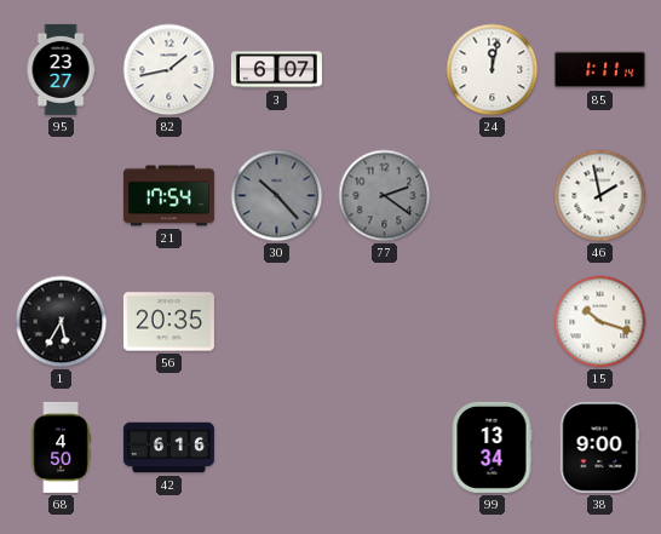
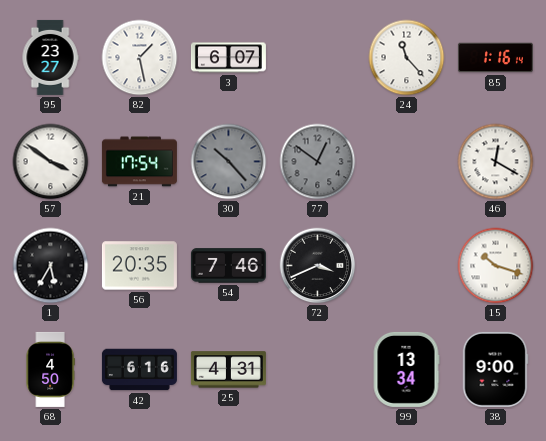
82: 1:43 -> 1:28 (140, 58)
24: 12:02 -> 11:23 (407, 58)
85: 1:11 -> 1:16 (495, 58)
57: none -> 3:51 (51, 162)
77: 2:21 -> 12:51 (318, 162)
46: 1:58 -> 12:20 (496, 162)
54: none -> 7:46 (228, 266)
72: none -> 3:41 (318, 266)
25: none -> 4:31 (228, 370)
